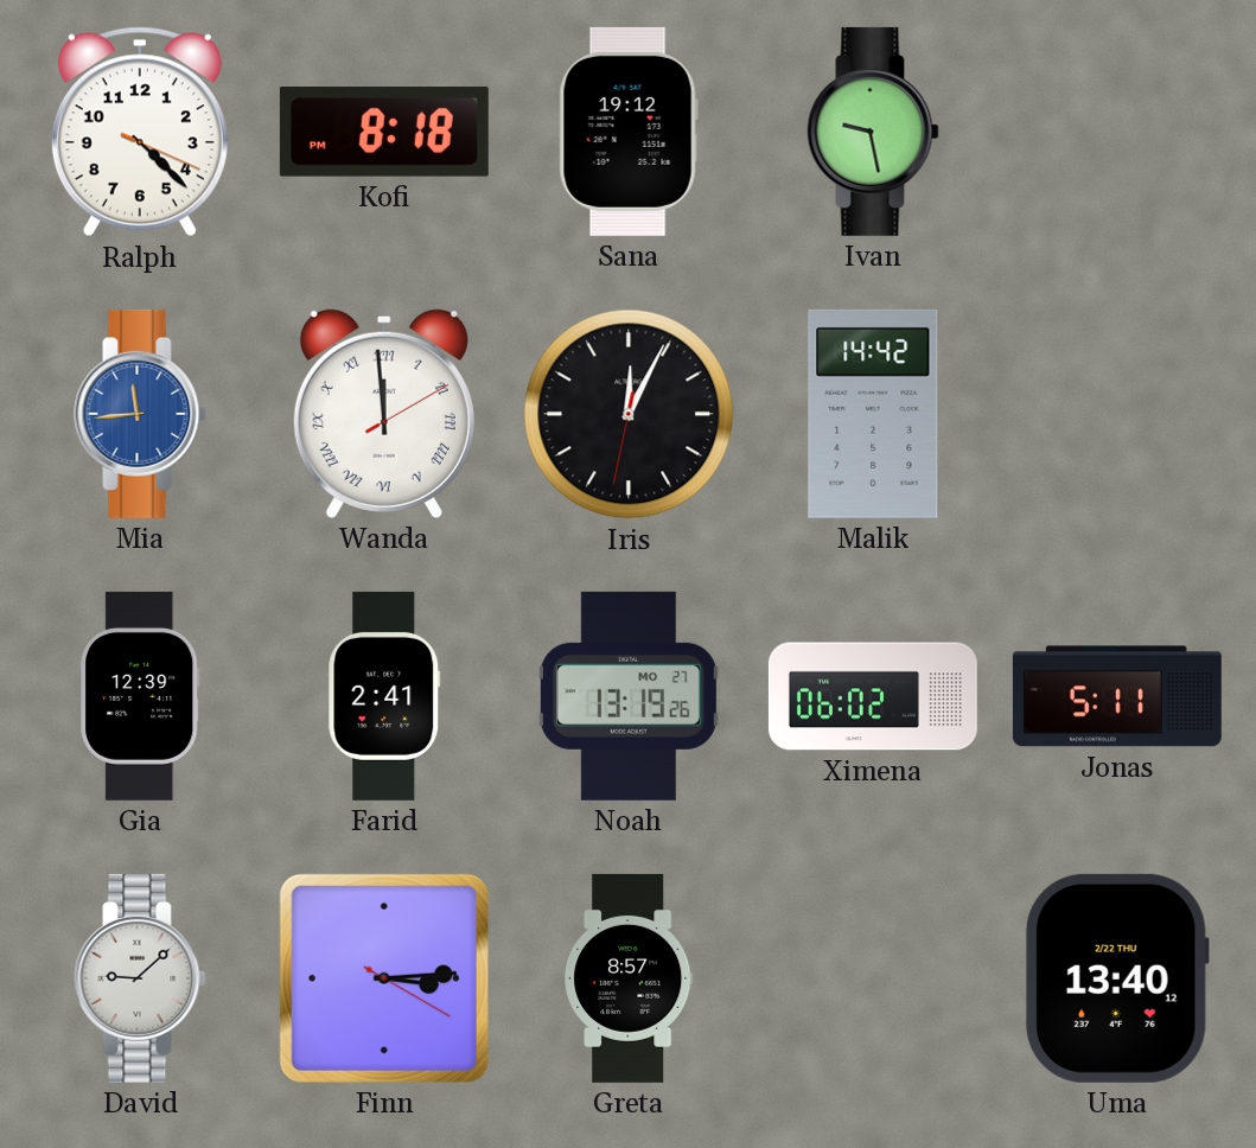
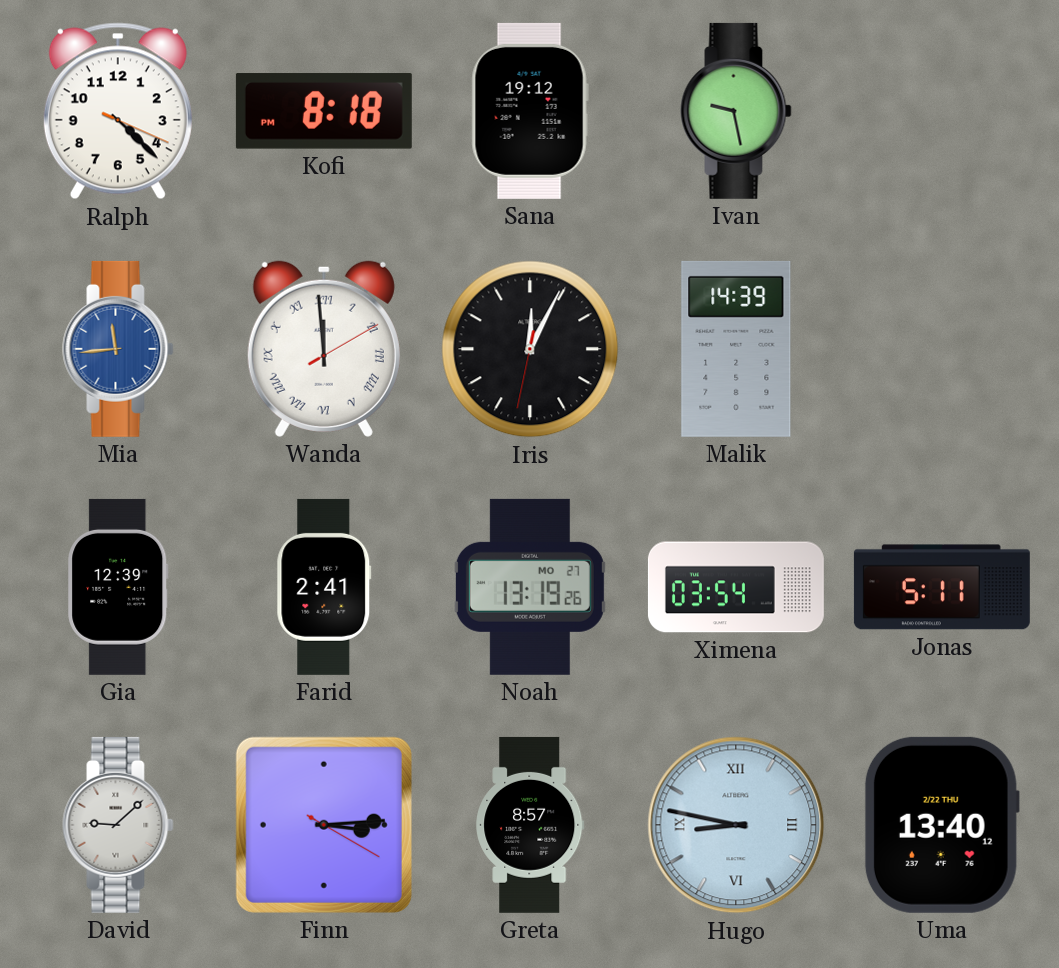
Malik: 14:42 -> 14:39 (736, 349)
Ximena: 06:02 -> 03:54 (736, 587)
Hugo: none -> 8:47 (736, 825)
